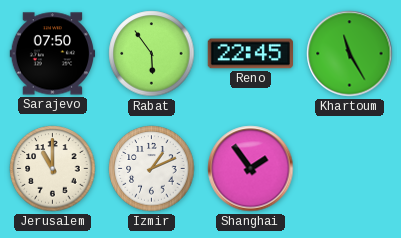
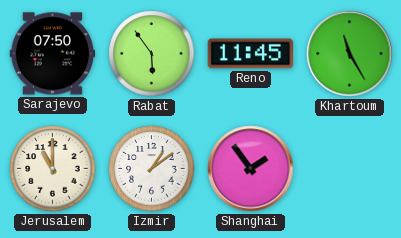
Reno: 22:45 -> 11:45 (250, 54)
Izmir: 1:11 -> 1:09 (152, 169)
